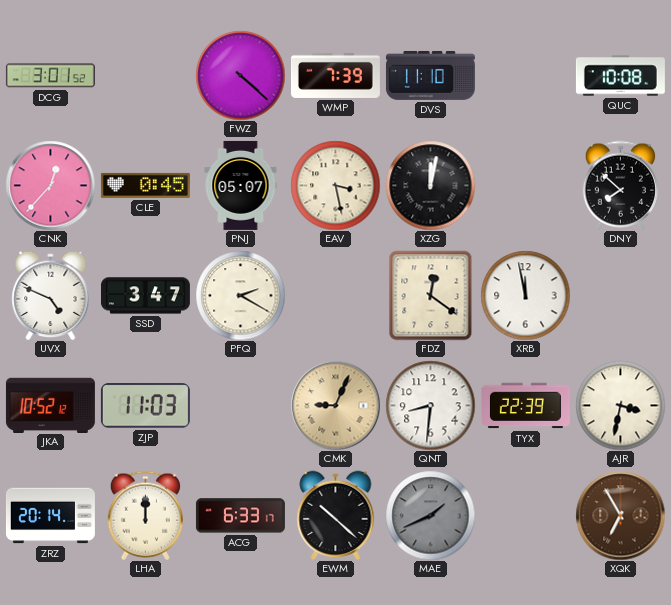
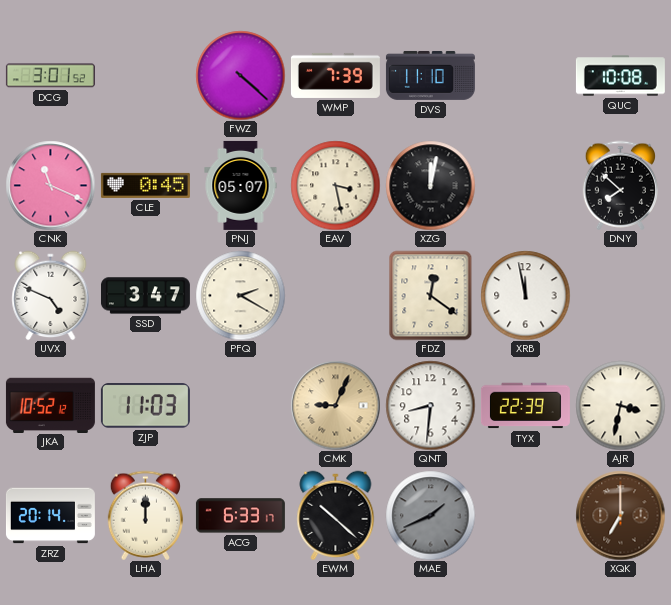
CNK: 12:37 -> 11:19 (50, 185)
XQK: 6:55 -> 7:00 (620, 515)
